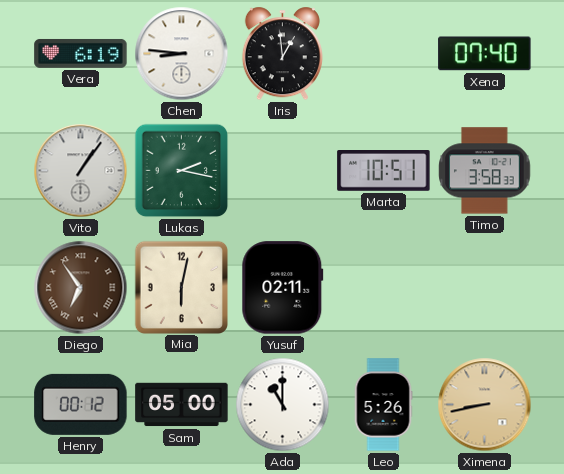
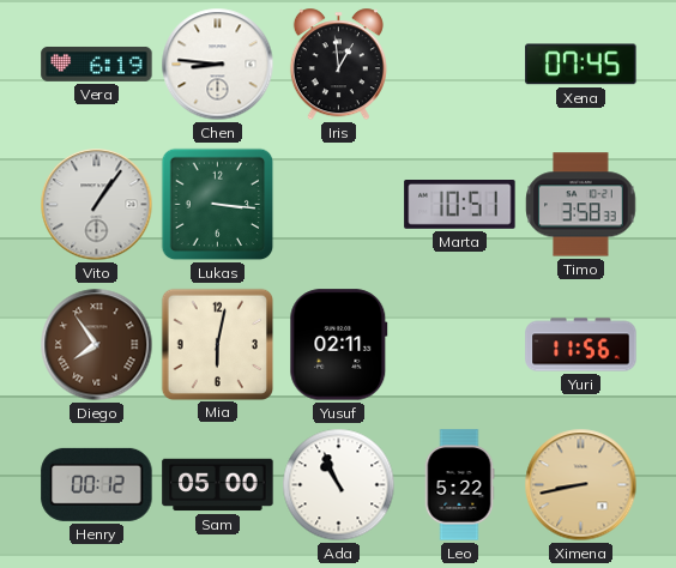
Xena: 07:40 -> 07:45 (581, 65)
Lukas: 2:17 -> 3:16 (218, 205)
Diego: 6:54 -> 7:54 (97, 345)
Yuri: none -> 11:56 (581, 345)
Ada: 11:00 -> 10:56 (339, 485)
Leo: 5:26 -> 5:22 (459, 485)
